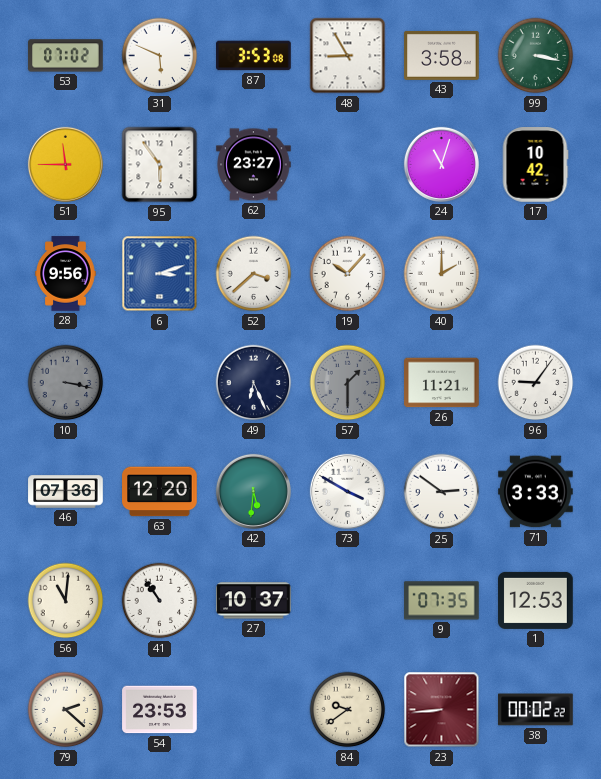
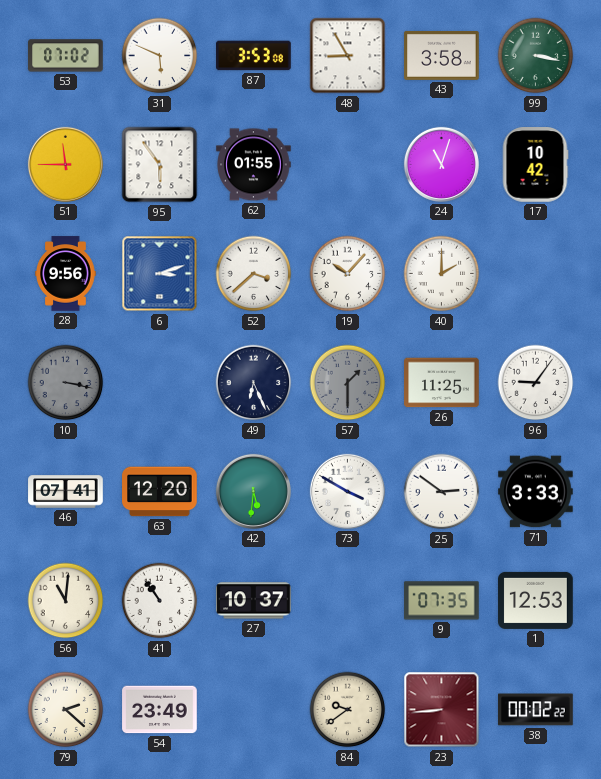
62: 23:27 -> 01:55 (254, 165)
26: 11:21 -> 11:25 (442, 383)
46: 07:36 -> 07:41 (66, 492)
54: 23:53 -> 23:49 (160, 710)
